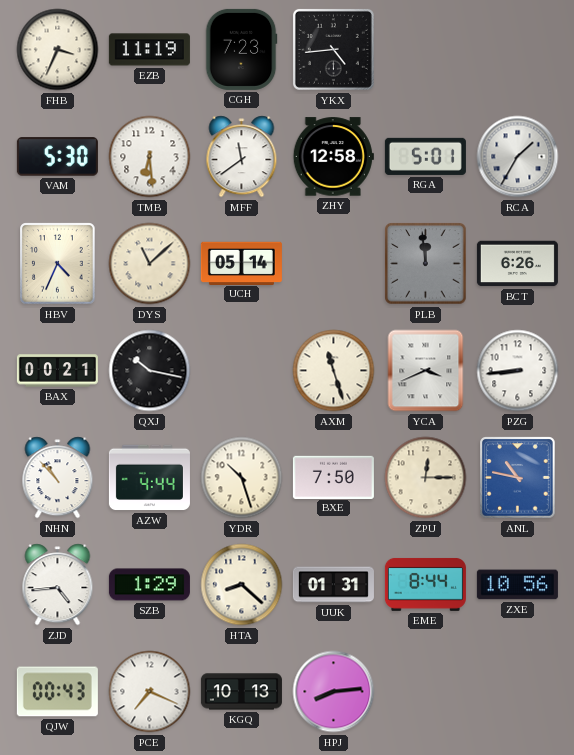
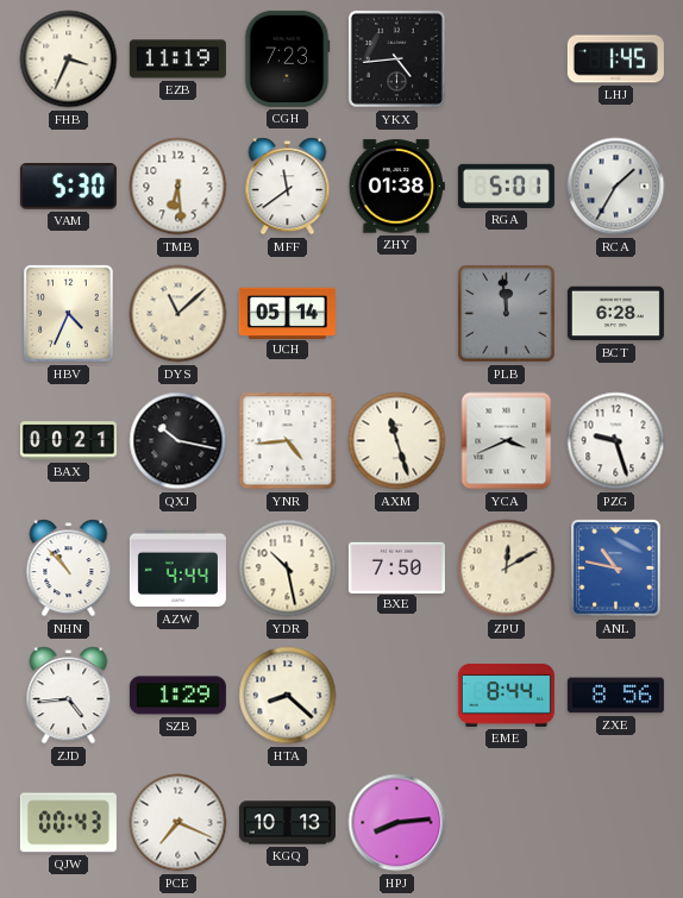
LHJ: none -> 1:45 (615, 59)
ZHY: 12:58 -> 01:38 (396, 187)
BCT: 6:26 -> 6:28 (615, 314)
YNR: none -> 4:44 (288, 441)
PZG: 8:44 -> 9:27 (616, 441)
YDR: 10:27 -> 10:28 (288, 569)
ZPU: 12:15 -> 12:10 (507, 569)
UUK: 01:31 -> none (333, 585)
ZXE: 10:56 -> 8:56 (615, 696)
